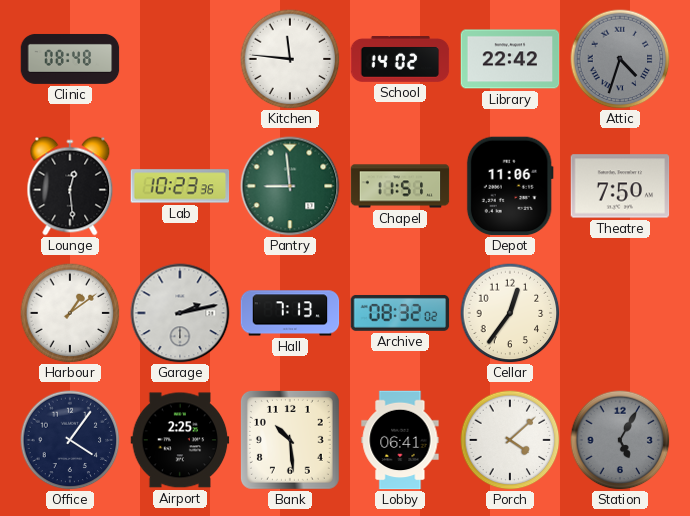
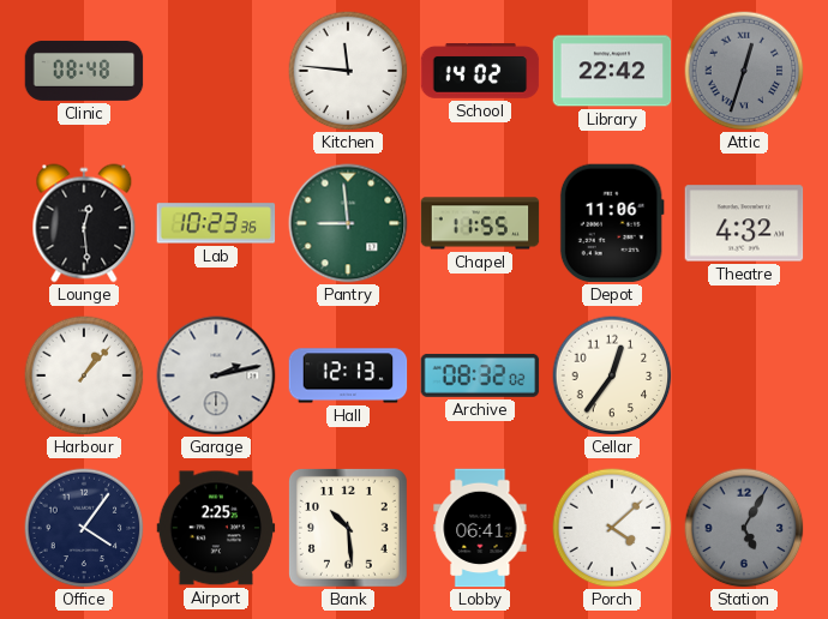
Attic: 4:33 -> 12:33 (744, 71)
Chapel: 11:51 -> 11:55 (480, 223)
Theatre: 7:50 -> 4:32 (744, 223)
Harbour: 1:09 -> 1:07 (84, 375)
Hall: 7:13 -> 12:13 (348, 375)
